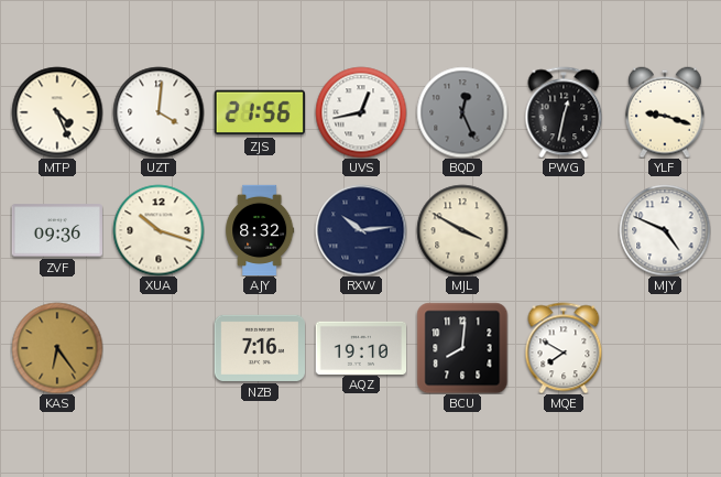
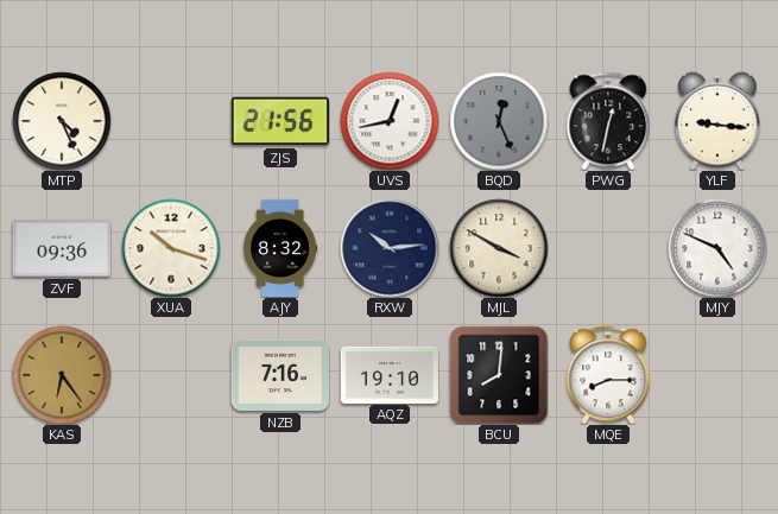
UZT: 4:01 -> none (159, 112)
YLF: 9:18 -> 9:16 (719, 121)
MQE: 7:50 -> 8:15 (608, 375)
